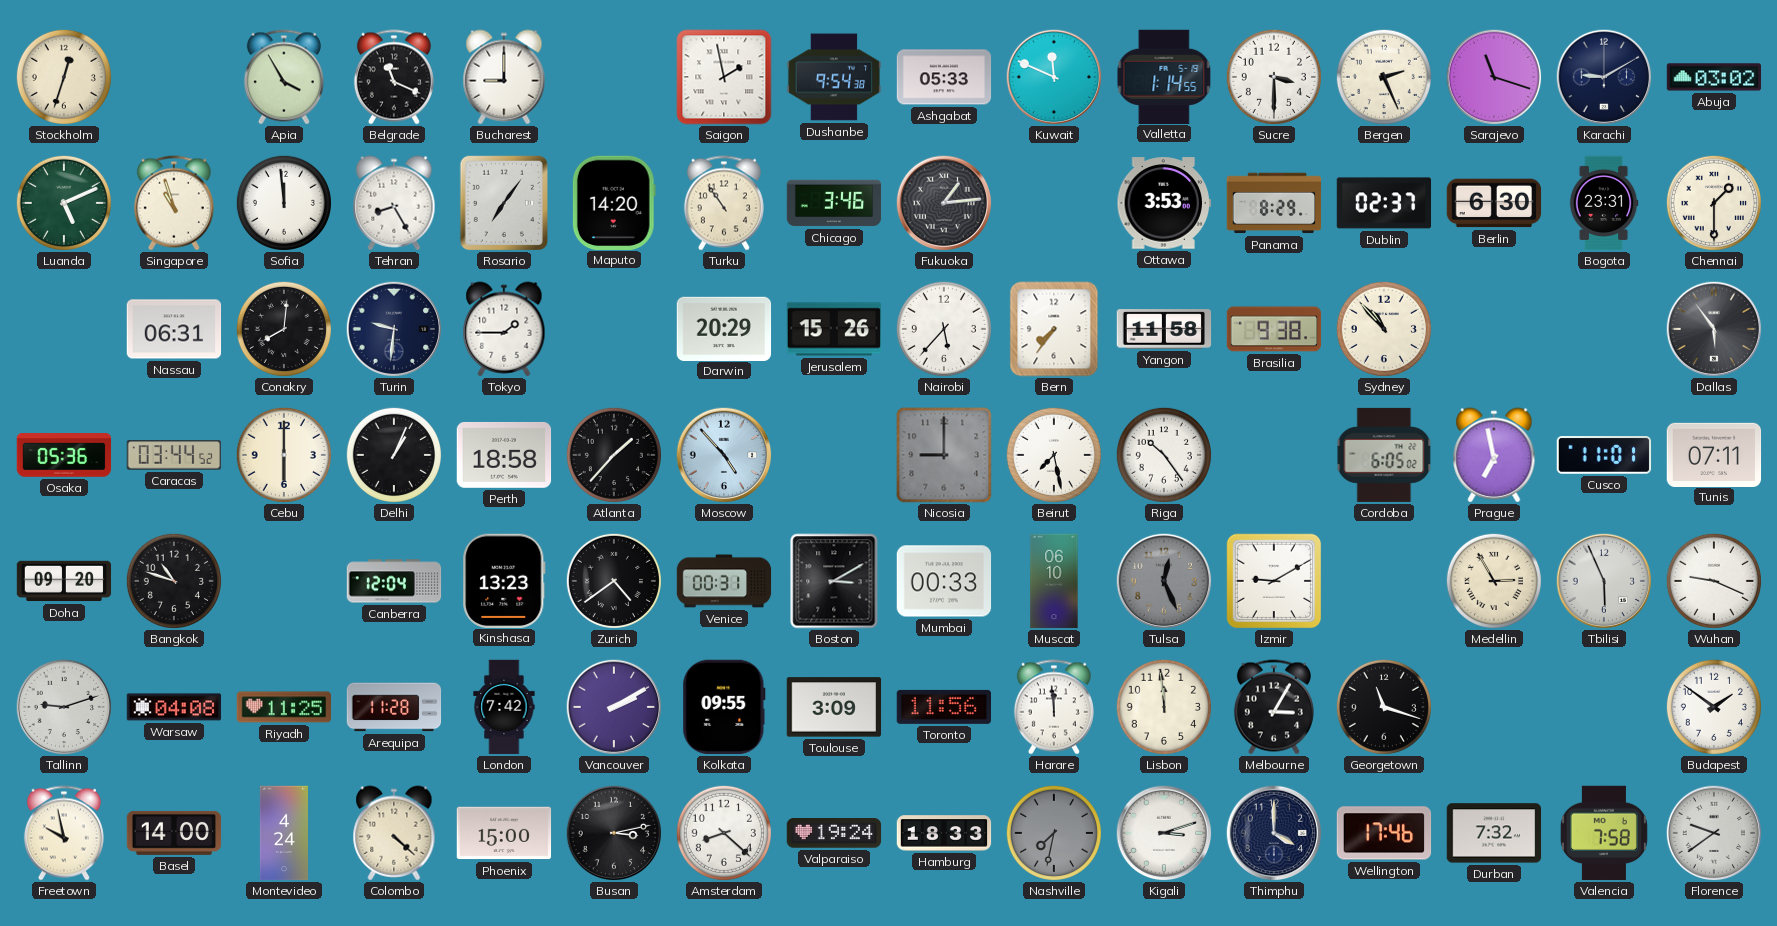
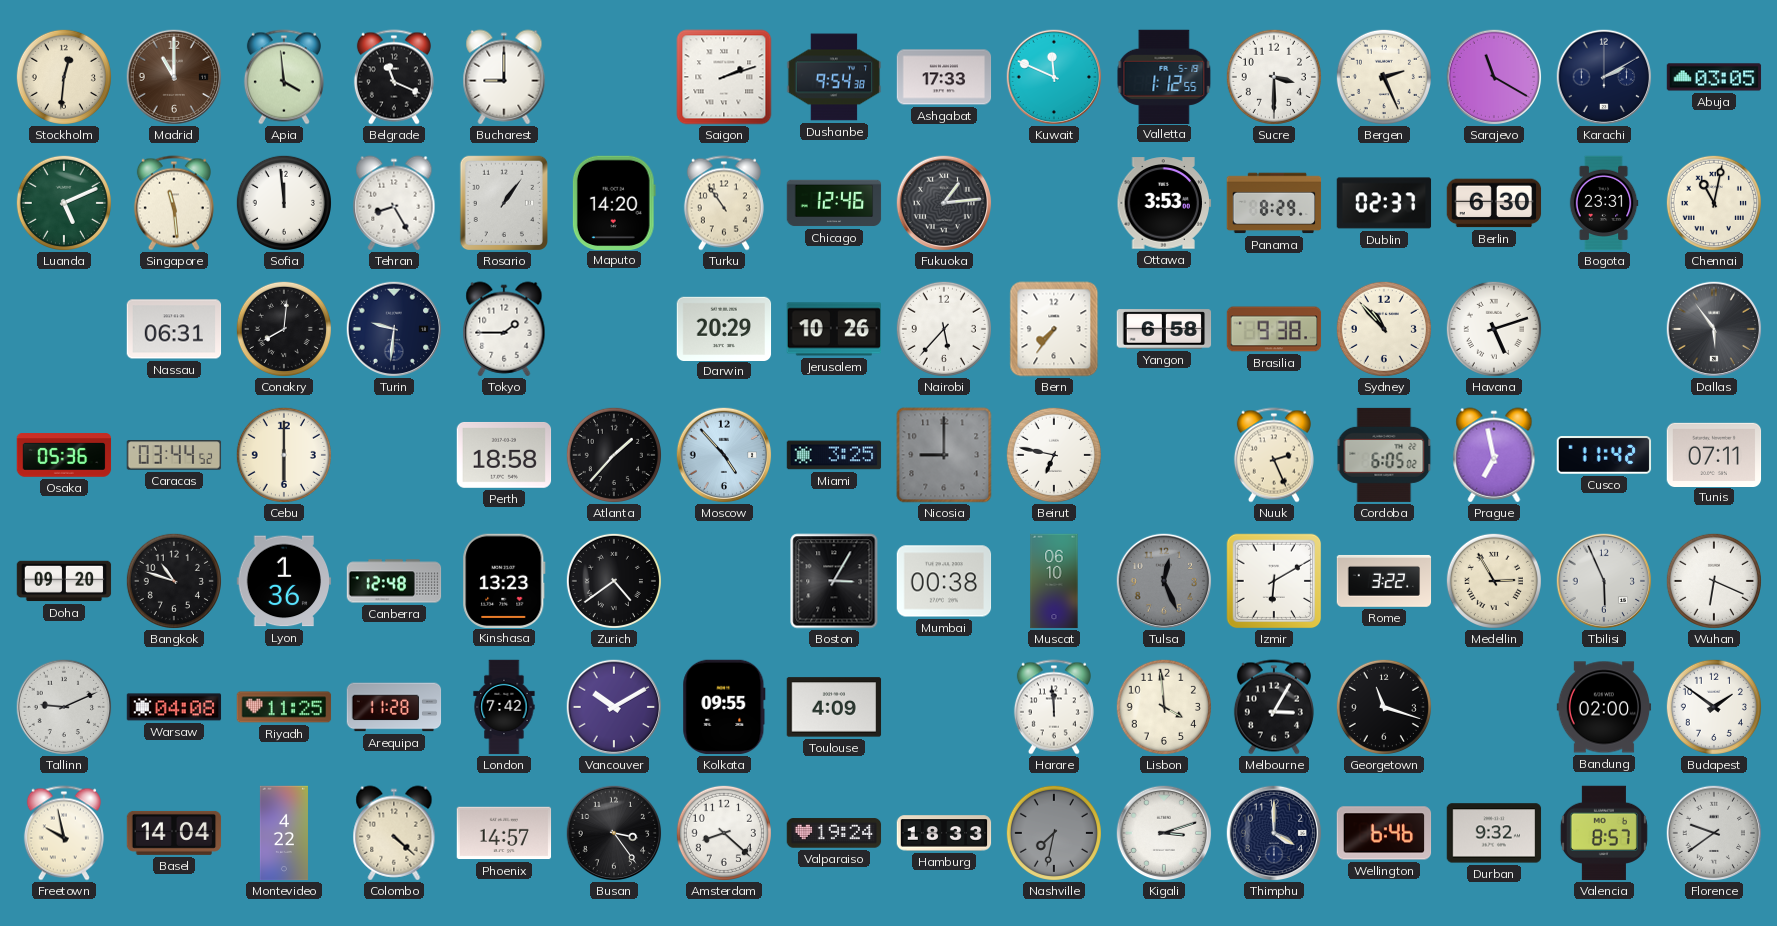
Stockholm: 12:33 -> 12:31 (64, 77)
Madrid: none -> 11:00 (174, 77)
Apia: 3:55 -> 3:59 (284, 77)
Saigon: 1:58 -> 2:12 (724, 77)
Ashgabat: 05:33 -> 17:33 (944, 77)
Valletta: 1:14 -> 1:12 (1164, 76)
Sarajevo: 11:18 -> 11:20 (1494, 77)
Karachi: 9:10 -> 2:10 (1604, 77)
Abuja: 03:02 -> 03:05 (1714, 77)
Singapore: 10:57 -> 11:29 (174, 203)
Rosario: 7:06 -> 1:06 (503, 202)
Chicago: 3:46 -> 12:46 (834, 203)
Chennai: 1:30 -> 11:02 (1714, 203)
Jerusalem: 15:26 -> 10:26 (833, 329)
Yangon: 11:58 -> 6:58 (1164, 329)
Havana: none -> 5:12 (1494, 329)
Delhi: 1:04 -> none (394, 455)
Miami: none -> 3:25 (834, 455)
Beirut: 7:28 -> 6:47 (1054, 455)
Riga: 10:24 -> none (1164, 455)
Nuuk: none -> 2:26 (1274, 455)
Cusco: 11:01 -> 11:42 (1604, 456)
Lyon: none -> 1:36 (284, 581)
Canberra: 12:04 -> 12:48 (394, 581)
Venice: 00:31 -> none (724, 581)
Boston: 3:10 -> 3:05 (834, 581)
Mumbai: 00:33 -> 00:38 (944, 581)
Izmir: 9:10 -> 6:10 (1274, 581)
Rome: none -> 3:22 (1384, 581)
Wuhan: 9:19 -> 6:19 (1714, 581)
Tallinn: 9:12 -> 9:11 (64, 707)
Vancouver: 2:10 -> 10:10 (614, 707)
Toulouse: 3:09 -> 4:09 (834, 707)
Toronto: 11:56 -> none (943, 707)
Lisbon: 11:59 -> 3:59 (1164, 707)
Bandung: none -> 02:00 (1604, 707)
Basel: 14:00 -> 14:04 (174, 833)
Montevideo: 4:24 -> 4:22 (284, 833)
Phoenix: 15:00 -> 14:57 (504, 833)
Busan: 3:13 -> 3:24 (614, 833)
Wellington: 17:46 -> 6:46 (1384, 833)
Durban: 7:32 -> 9:32 (1494, 833)
Valencia: 7:58 -> 8:57 (1604, 833)
